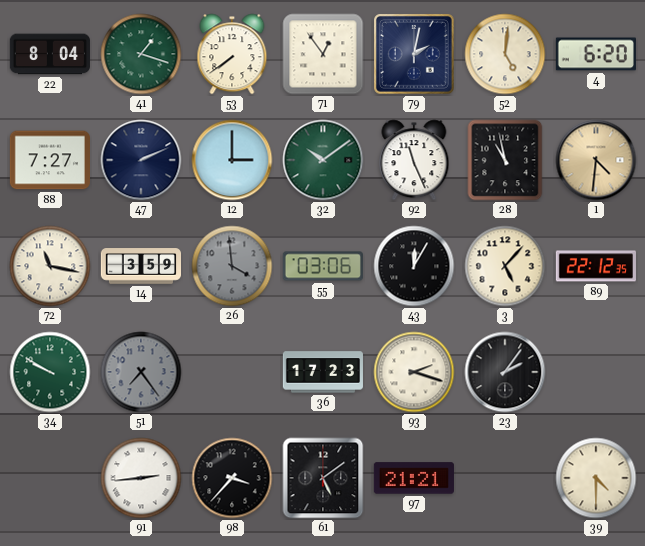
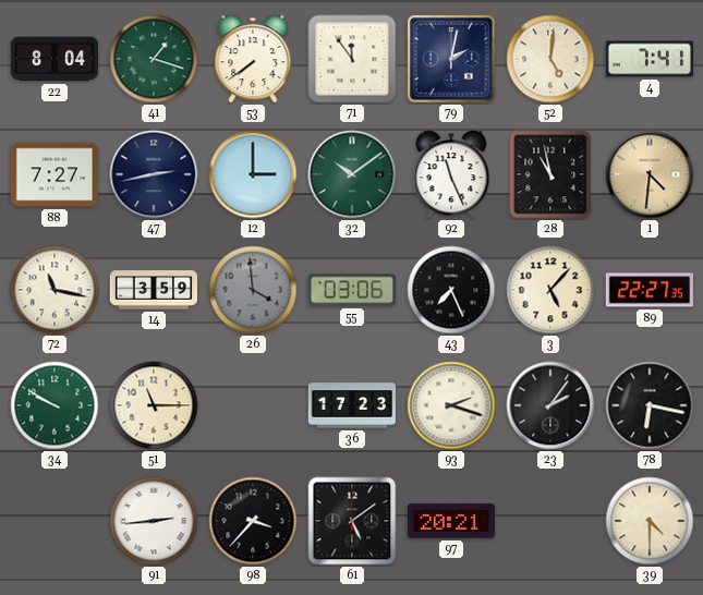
71: 12:54 -> 11:54 (352, 59)
4: 6:20 -> 7:41 (650, 59)
47: 2:11 -> 2:43 (154, 174)
43: 12:05 -> 7:26 (451, 290)
89: 22:12 -> 22:27 (650, 290)
51: 7:24 -> 11:15 (154, 405)
51 dial: grey -> cream (154, 405)
78: none -> 6:17 (650, 405)
97: 21:21 -> 20:21 (451, 521)
